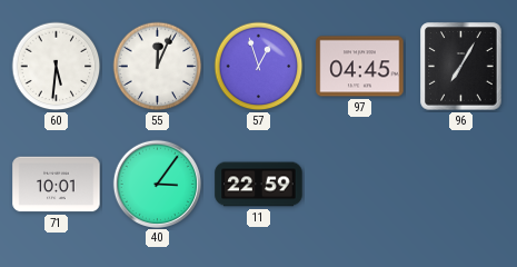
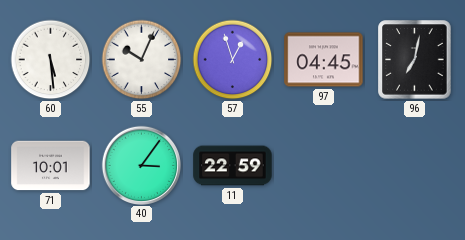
60: 5:31 -> 5:29 (51, 60)
55: 12:04 -> 10:04 (142, 60)
96: 7:05 -> 7:02 (415, 60)
